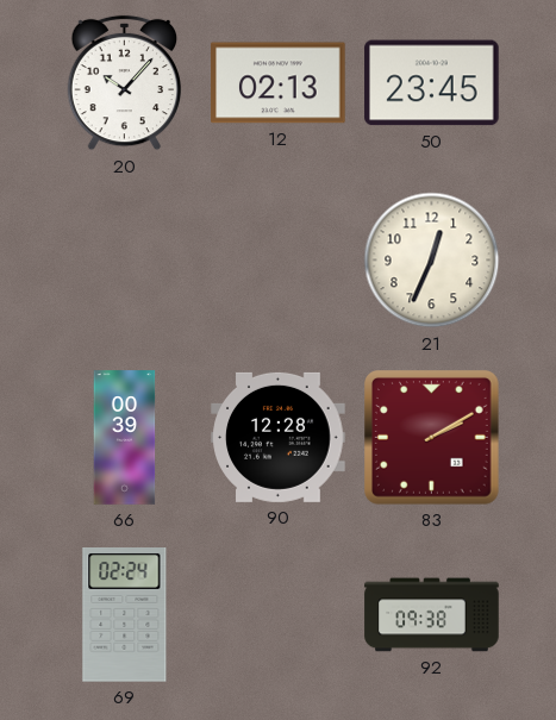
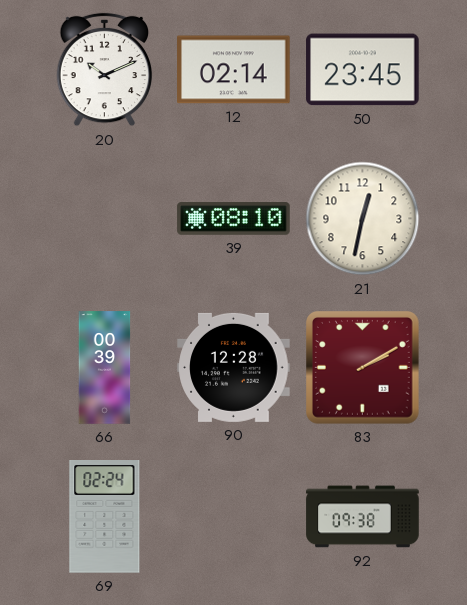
20: 10:07 -> 10:11 (105, 70)
12: 02:13 -> 02:14 (234, 70)
39: none -> 08:10 (234, 219)
21: 12:34 -> 12:32 (363, 219)
